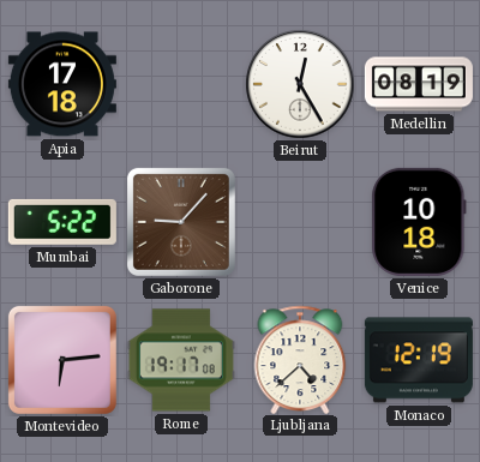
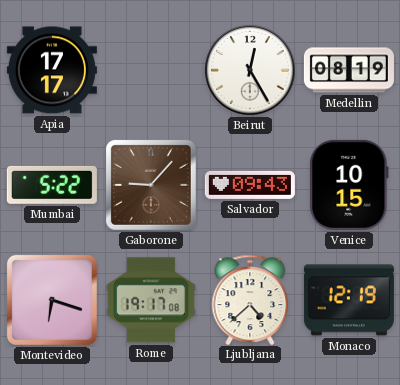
Apia: 17:18 -> 17:17 (52, 70)
Salvador: none -> 09:43 (250, 185)
Venice: 10:18 -> 10:15 (349, 185)
Montevideo: 6:14 -> 6:18 (52, 300)
